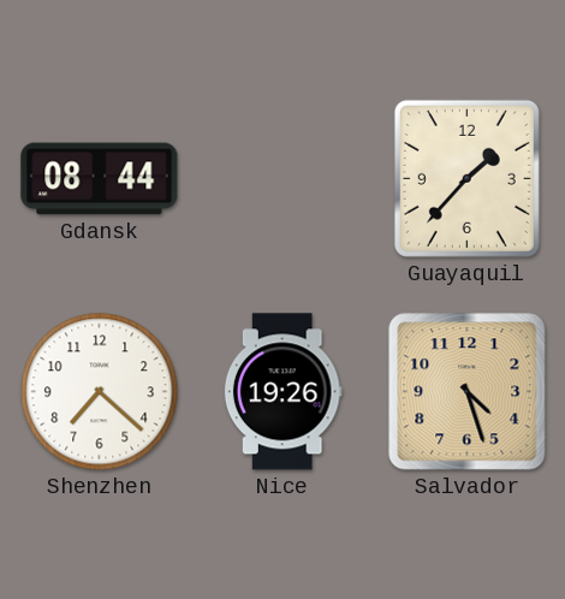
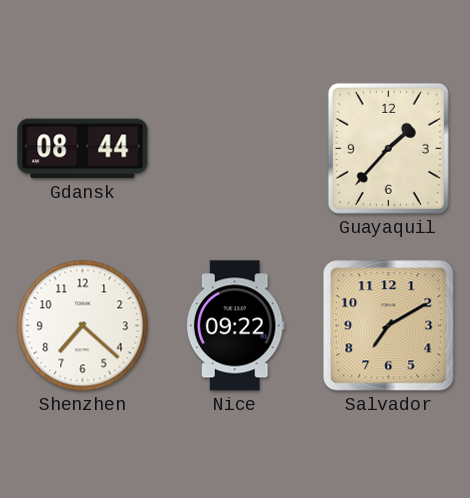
Nice: 19:26 -> 09:22 (235, 326)
Salvador: 4:27 -> 7:10 (389, 326)
